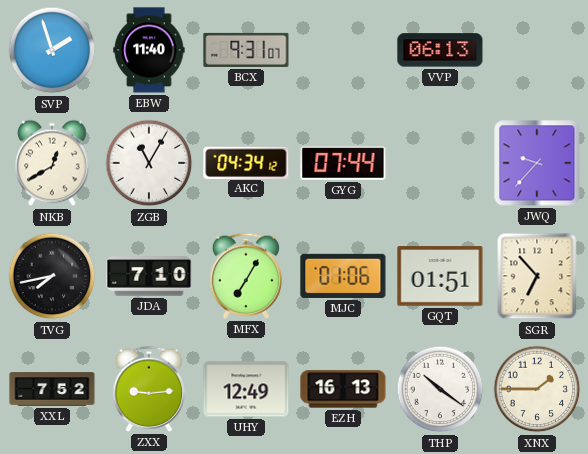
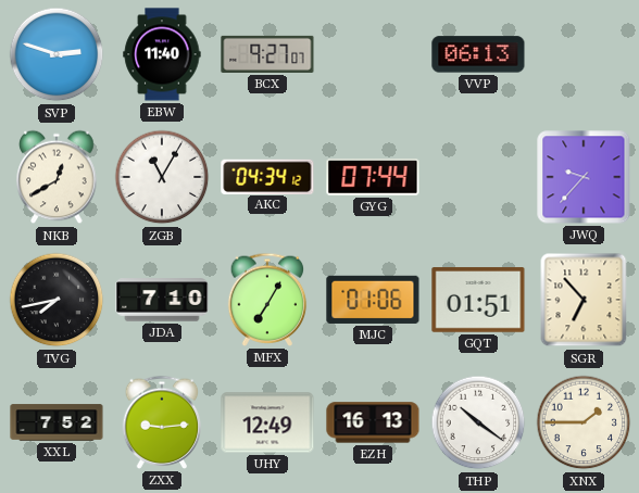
SVP: 1:57 -> 2:48 (57, 54)
BCX: 9:31 -> 9:27 (267, 54)
